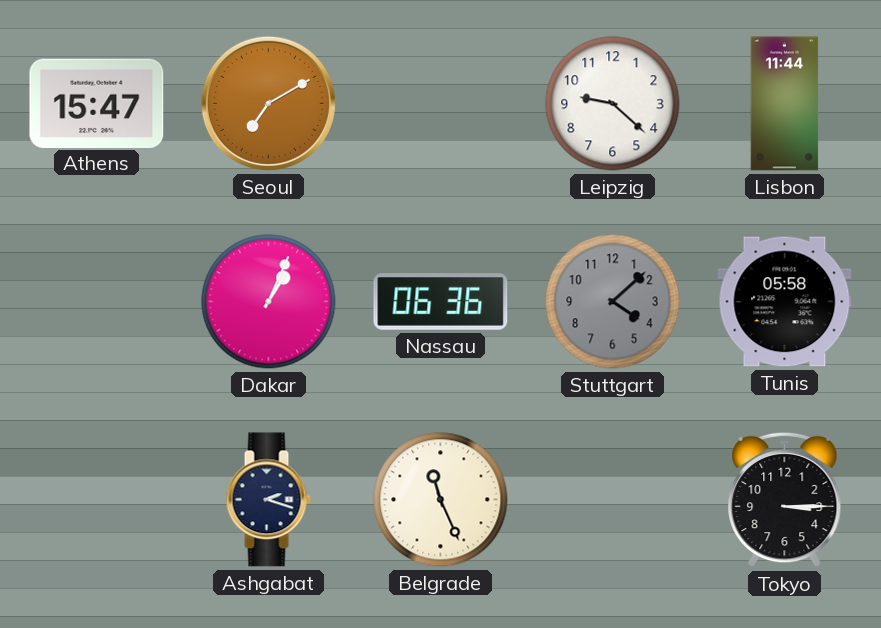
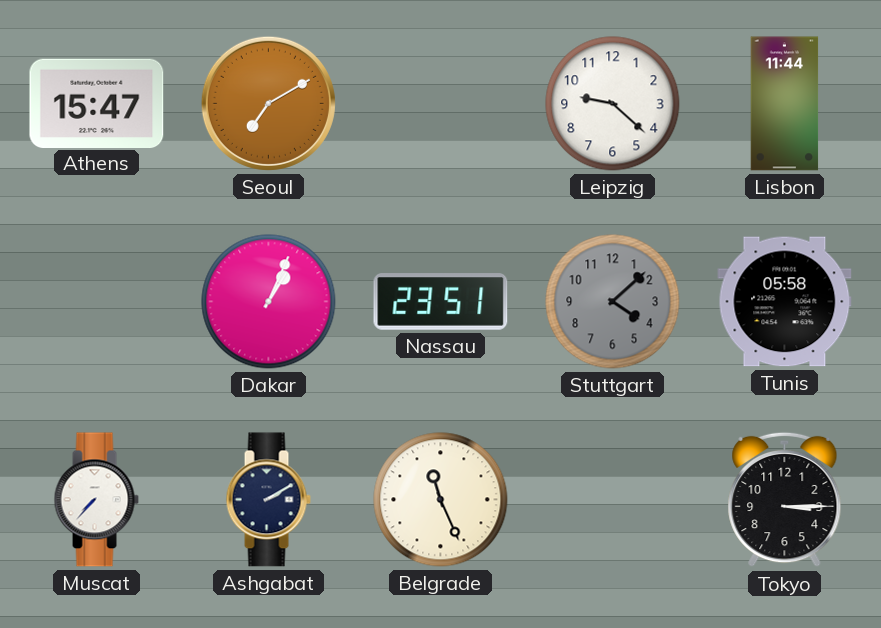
Nassau: 06:36 -> 23:51 (441, 302)
Muscat: none -> 7:37 (96, 500)
Ashgabat: 2:18 -> 2:10 (268, 500)
